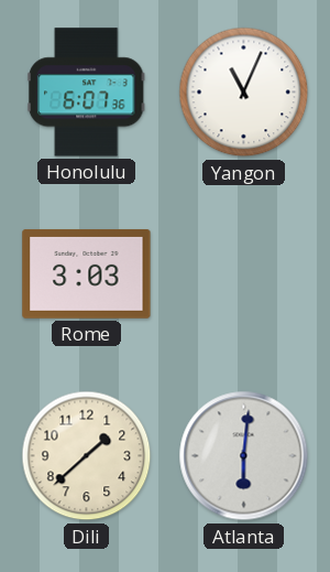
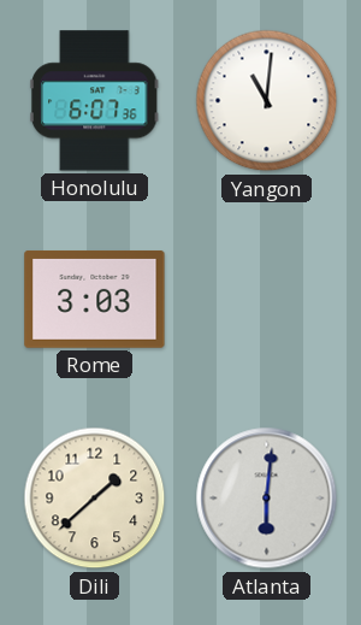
Yangon: 11:04 -> 11:01 (267, 101)
